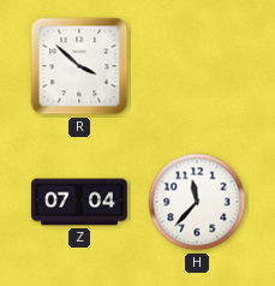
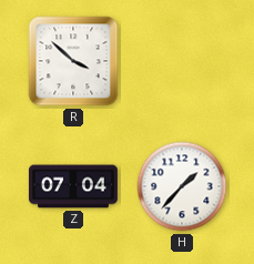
H: 11:37 -> 1:37 (182, 186)
